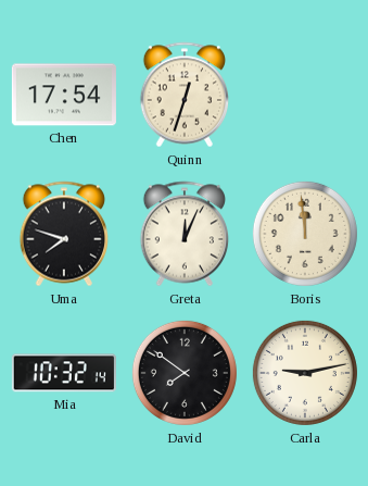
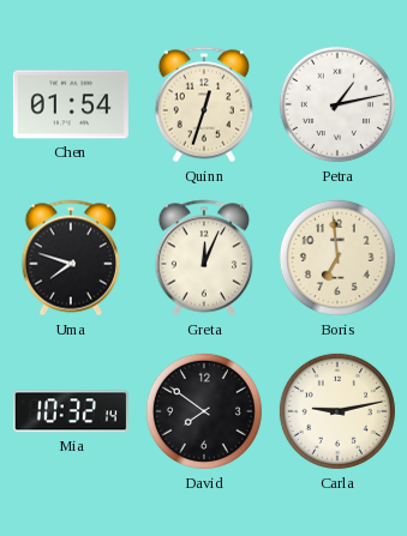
Chen: 17:54 -> 01:54 (71, 104)
Petra: none -> 1:13 (337, 104)
Boris: 11:59 -> 6:59 (337, 258)
